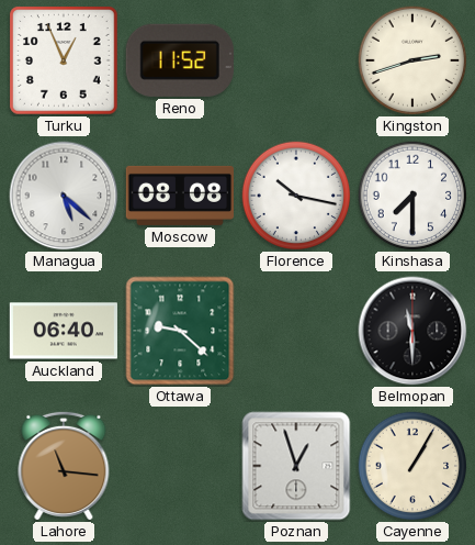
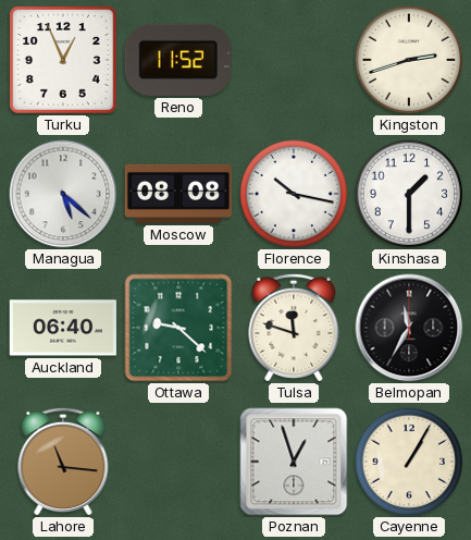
Kinshasa: 7:30 -> 1:30 (409, 194)
Tulsa: none -> 11:48 (294, 328)
Belmopan: 11:30 -> 11:35 (409, 328)
